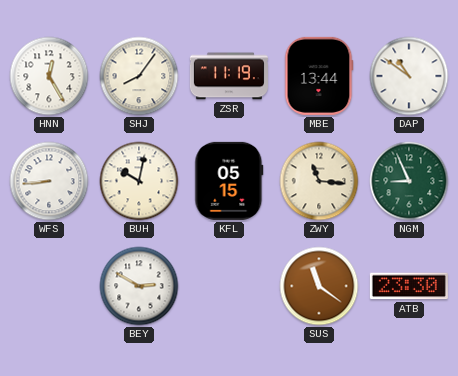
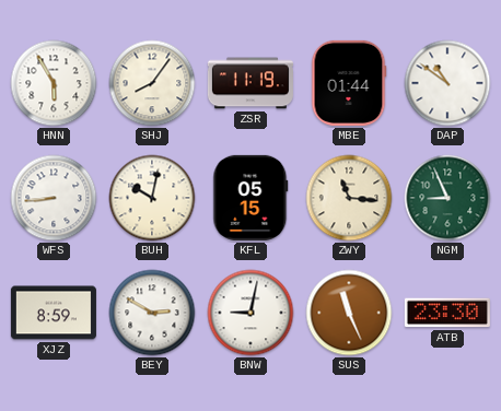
HNN: 12:25 -> 5:55 (54, 83)
MBE: 13:44 -> 01:44 (349, 83)
XJZ: none -> 8:59 (54, 313)
BNW: none -> 9:02 (250, 313)
SUS: 11:21 -> 11:26 (349, 313)
